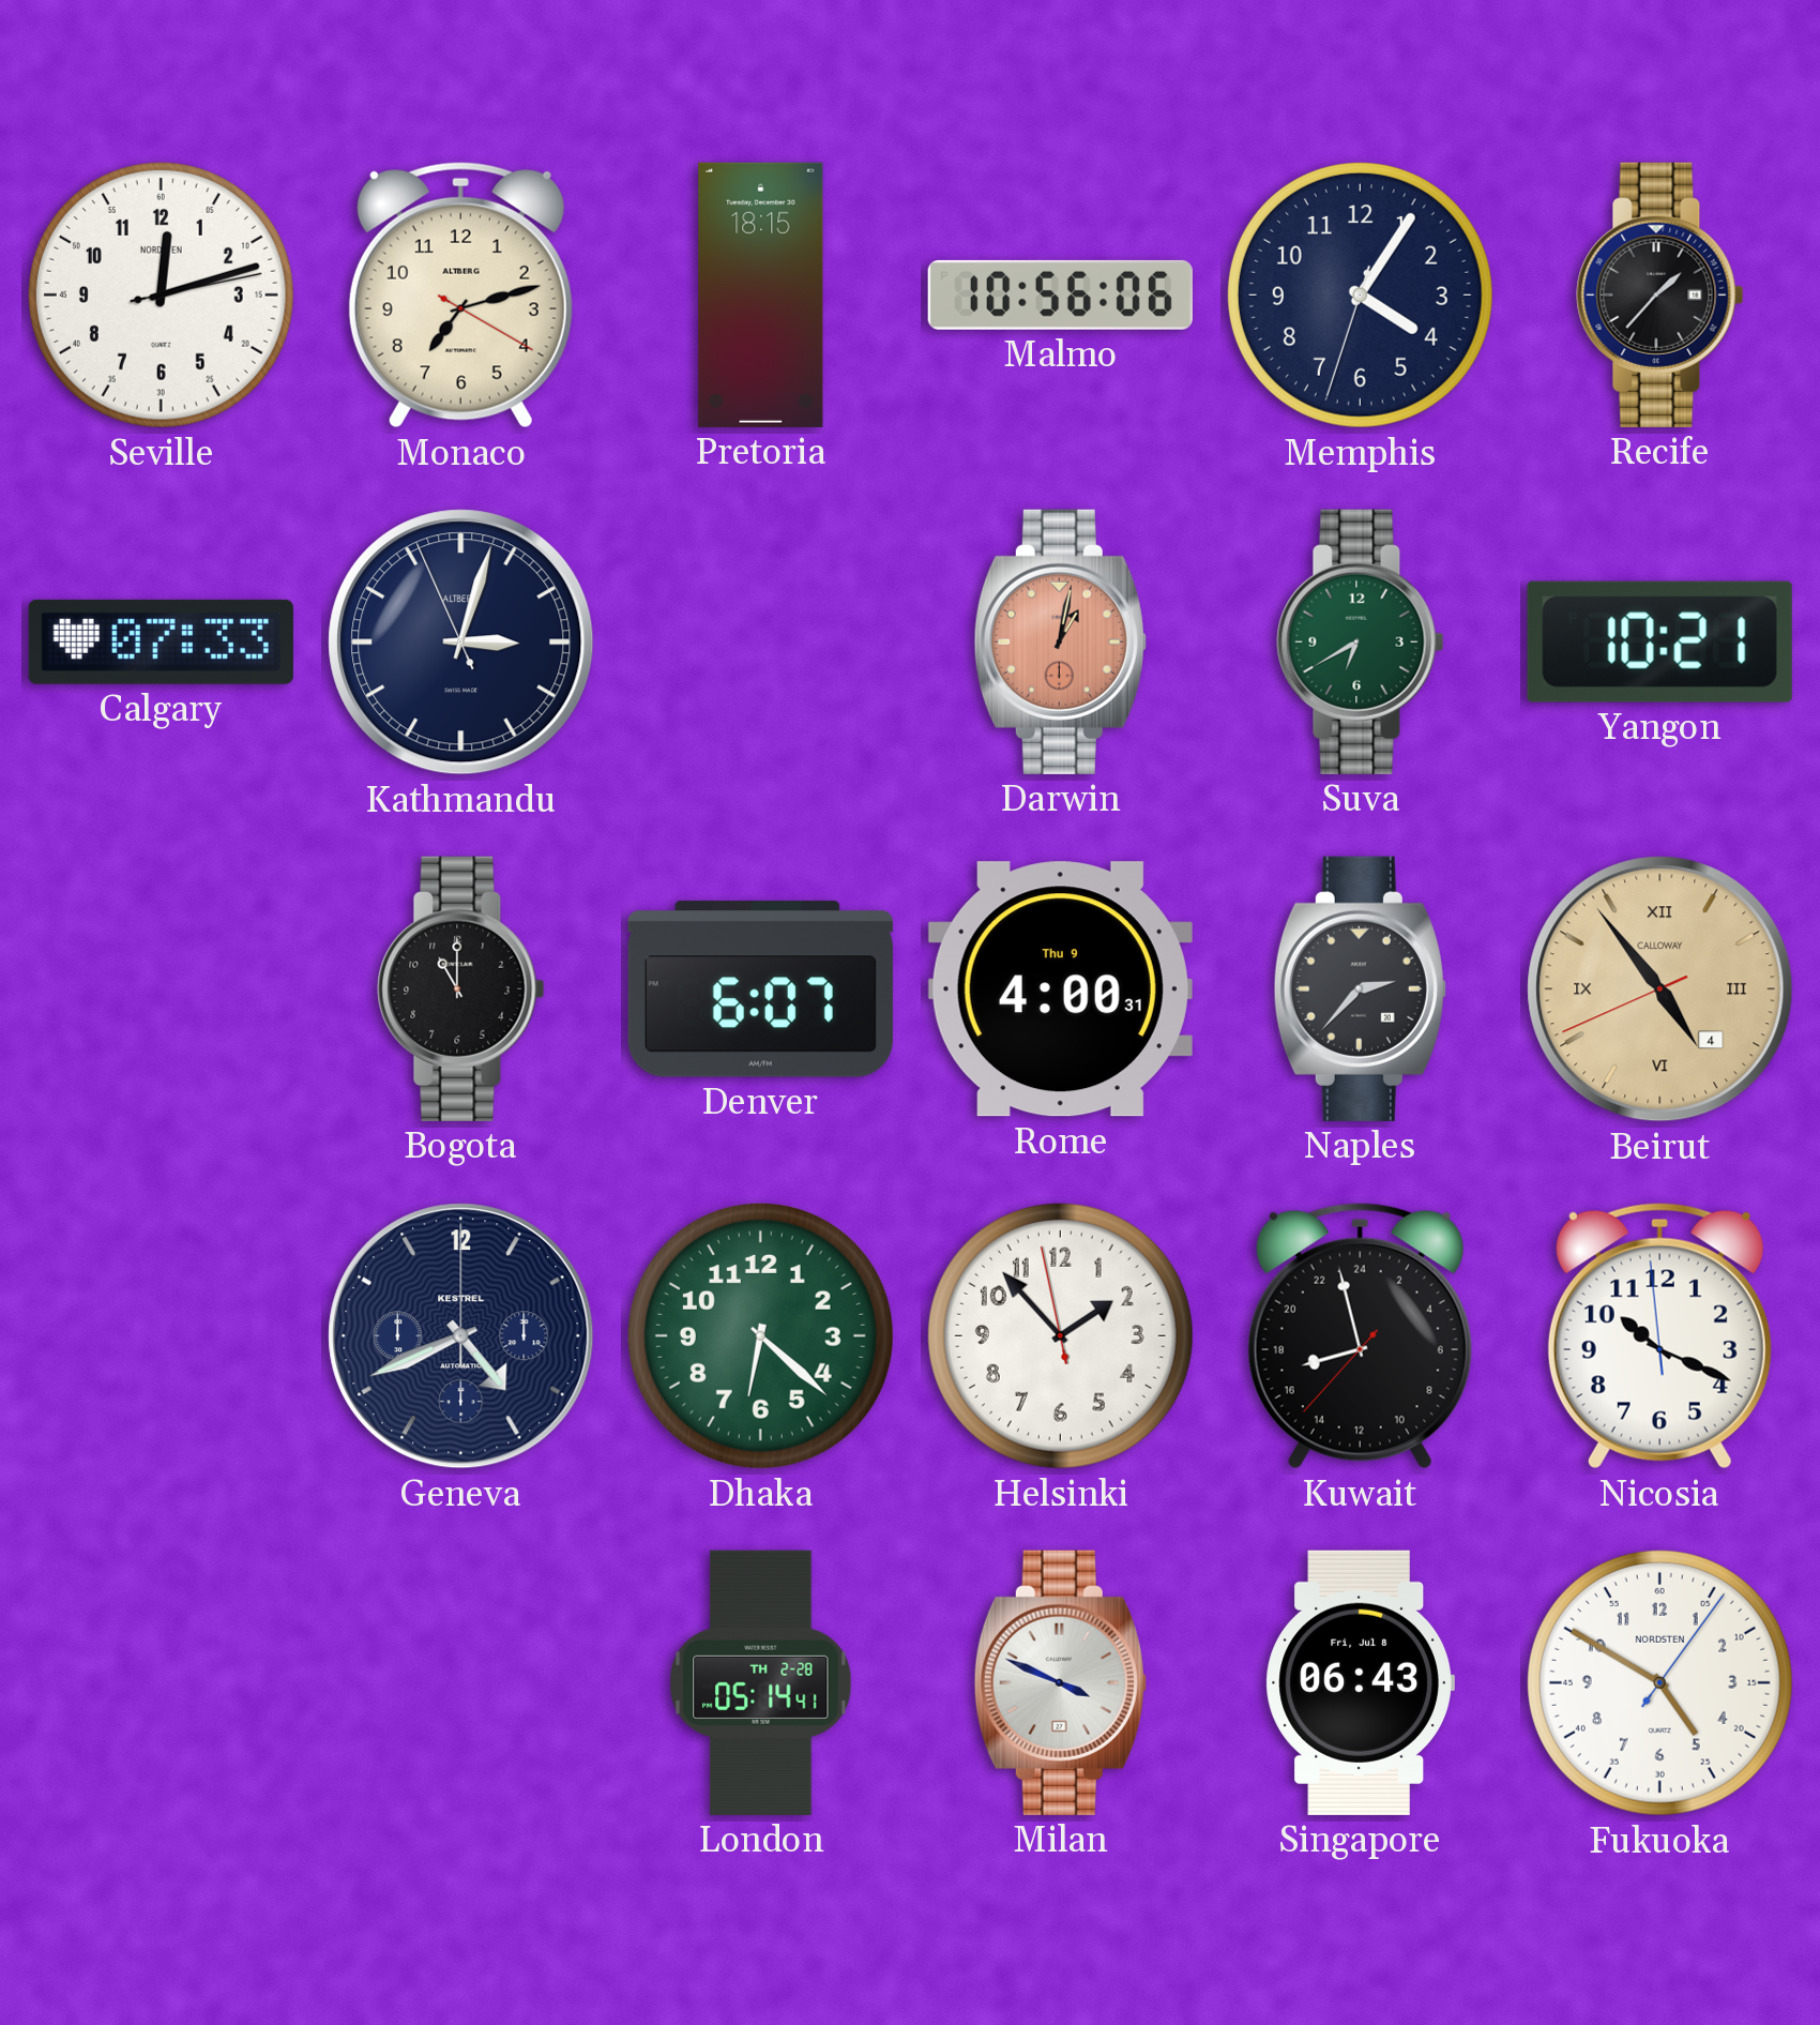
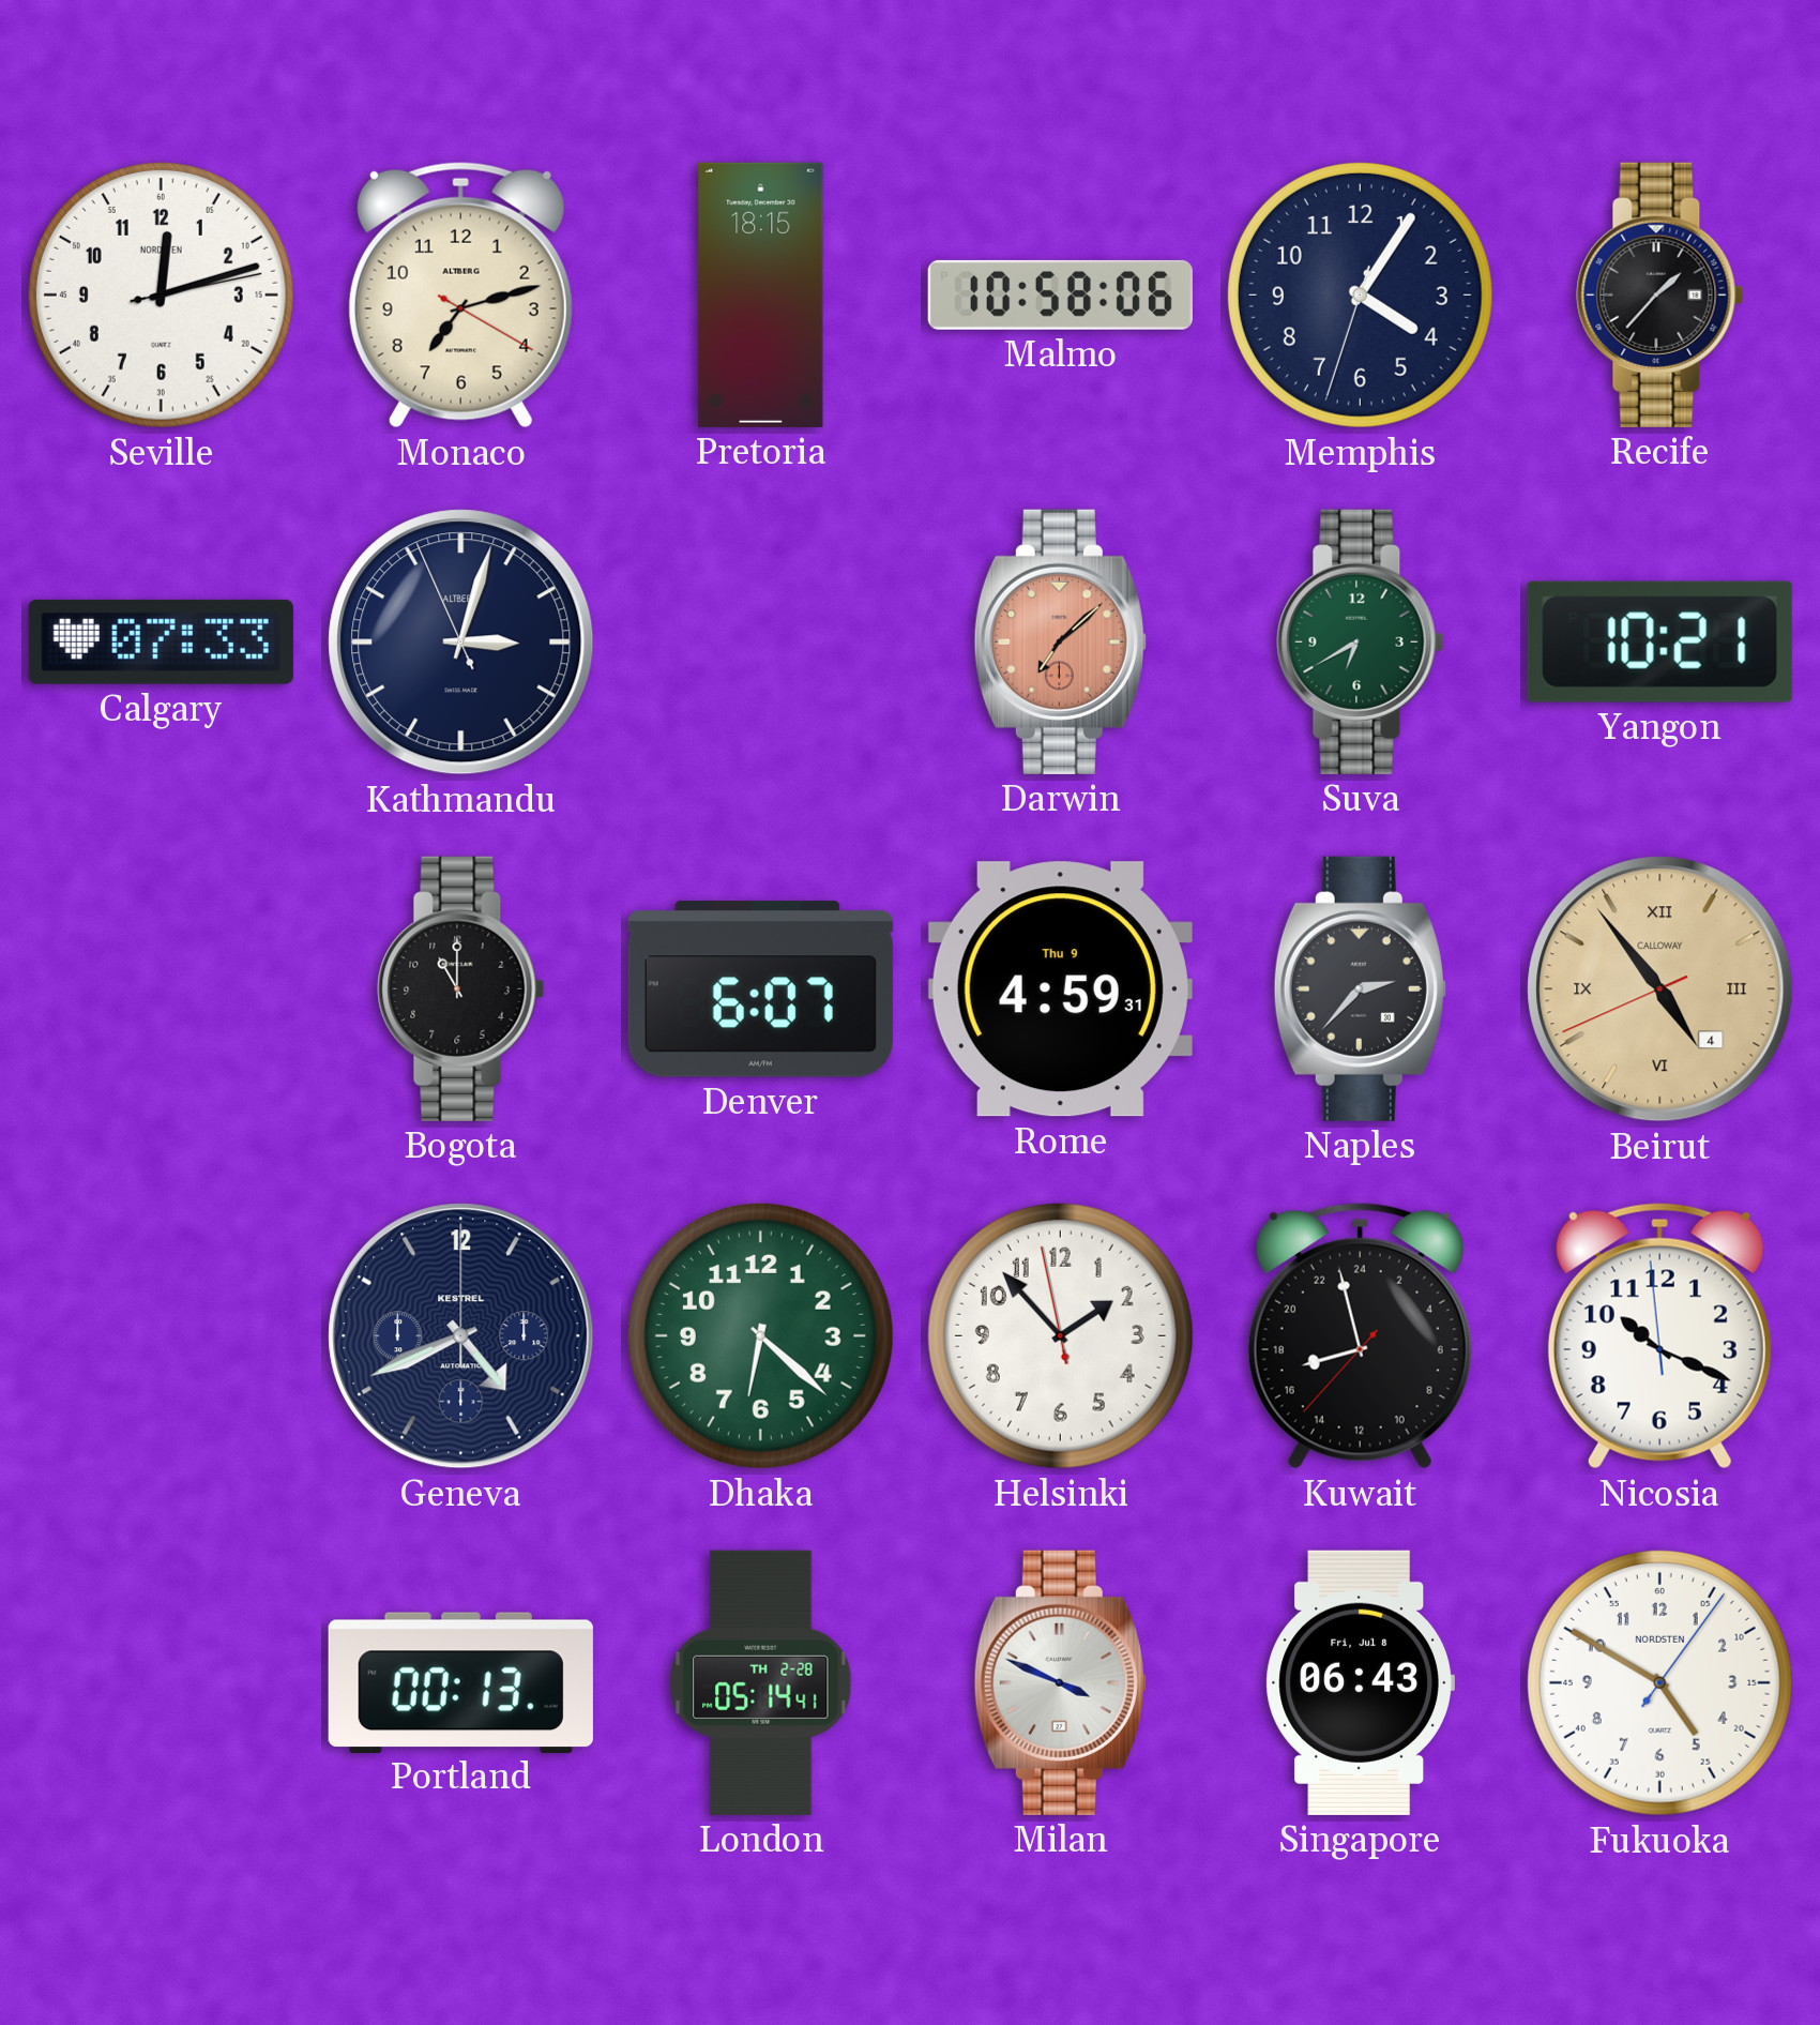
Malmo: 10:56 -> 10:58 (1060, 294)
Darwin: 1:02 -> 7:08 (1060, 641)
Rome: 4:00 -> 4:59 (1060, 989)
Portland: none -> 00:13 (460, 1682)
